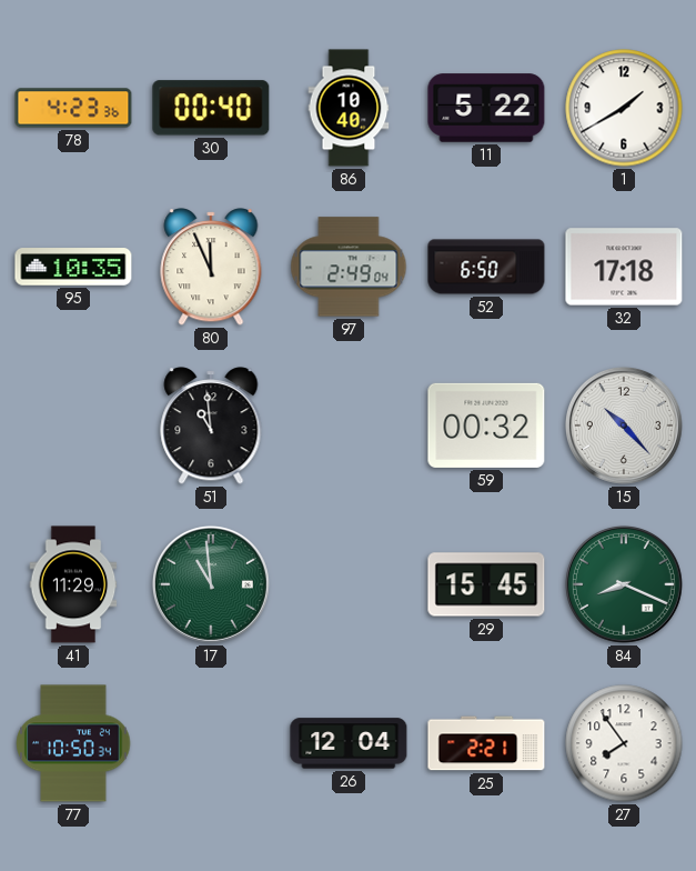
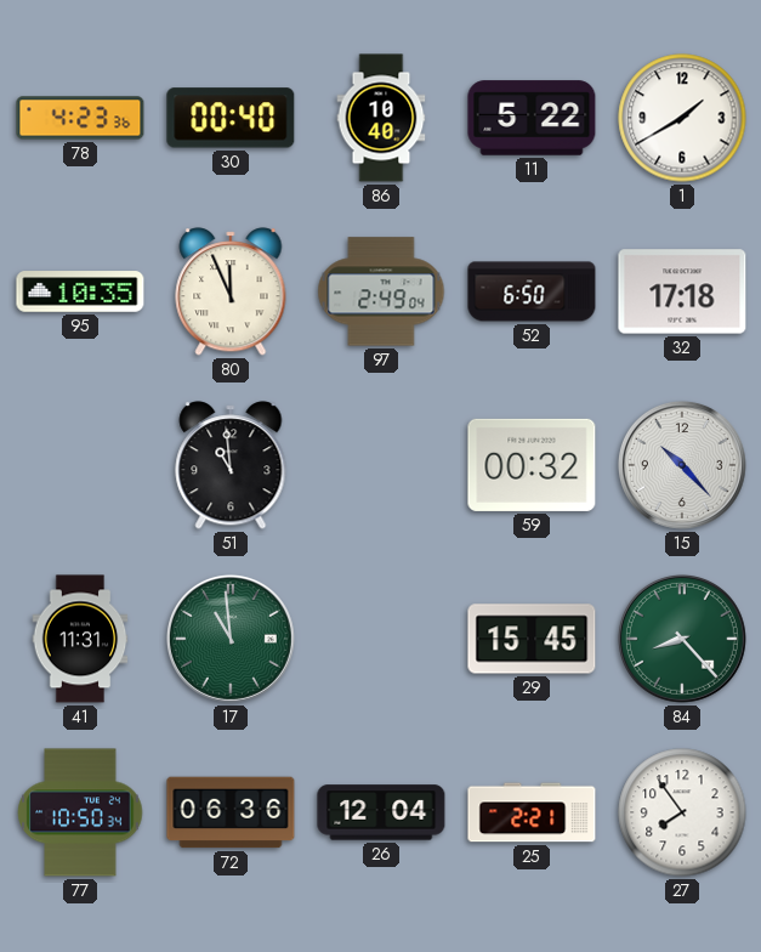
41: 11:29 -> 11:31 (80, 639)
84: 8:19 -> 8:23 (682, 639)
72: none -> 06:36 (231, 812)
